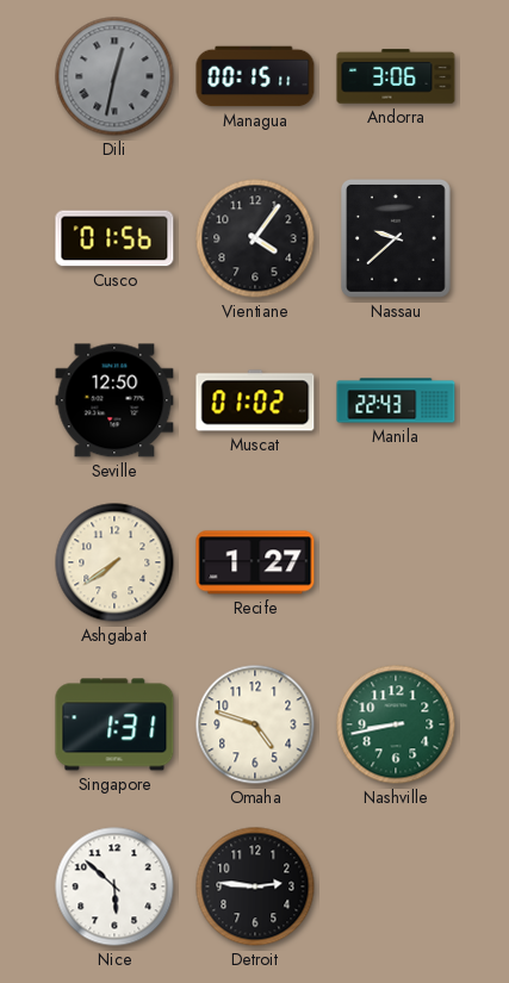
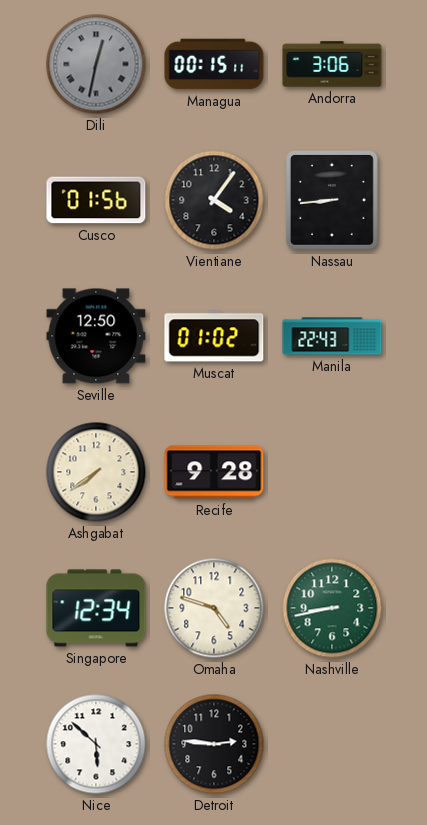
Nassau: 9:38 -> 8:44 (332, 201)
Recife: 1:27 -> 9:28 (214, 472)
Singapore: 1:31 -> 12:34 (96, 608)
